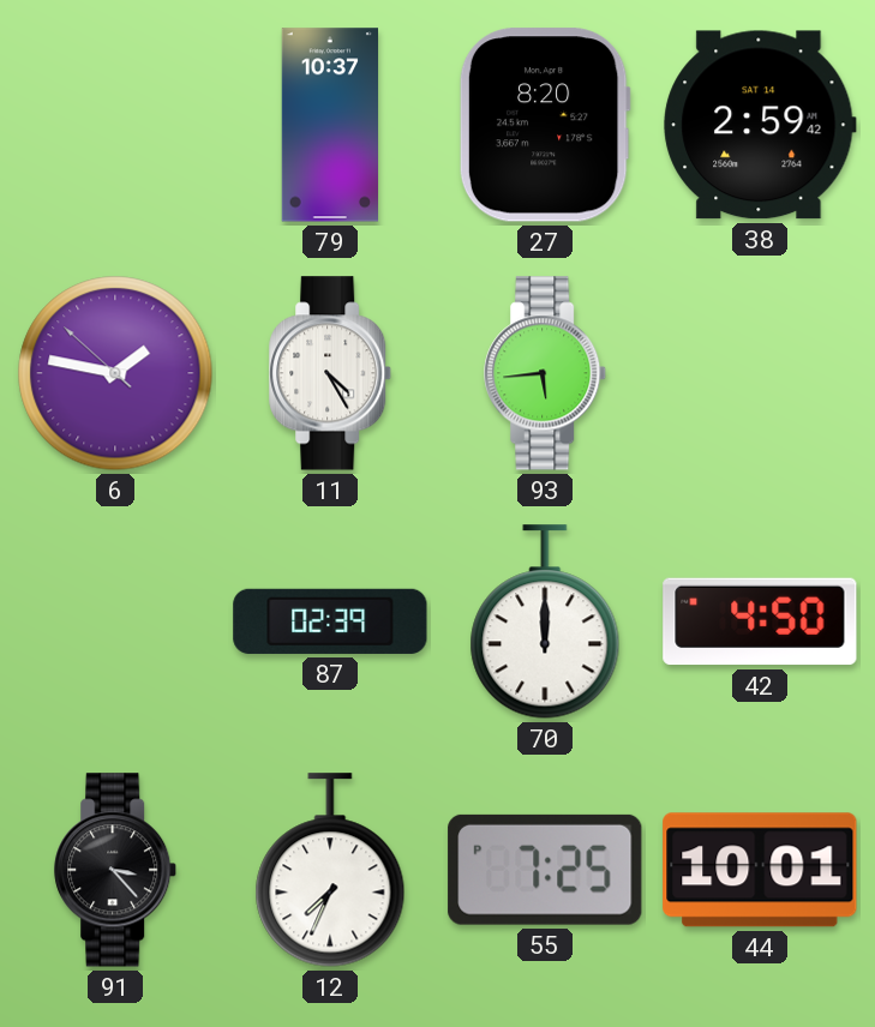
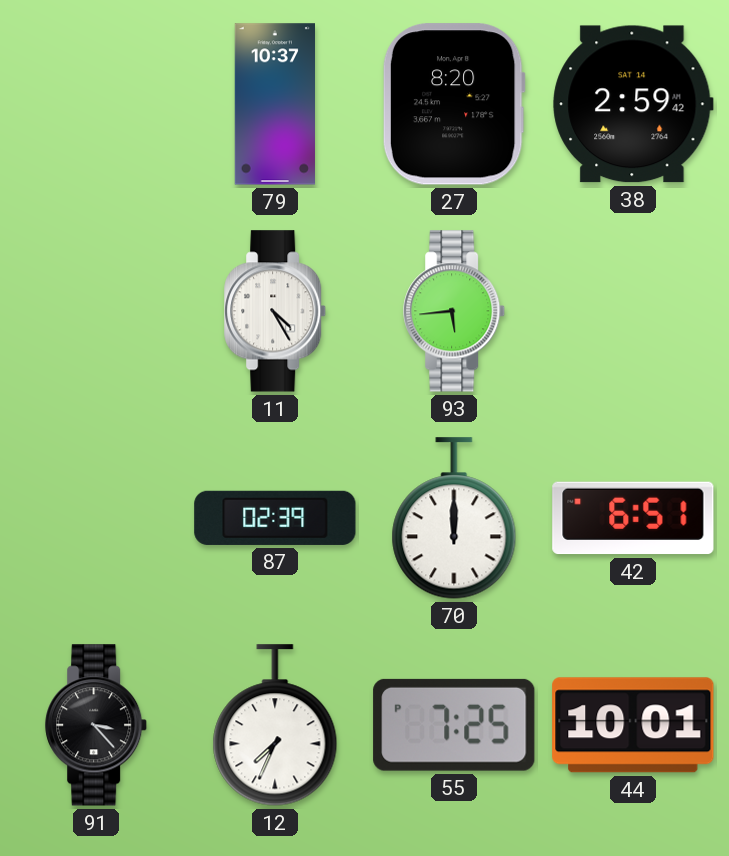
6: 1:46 -> none (115, 373)
42: 4:50 -> 6:51 (633, 518)
